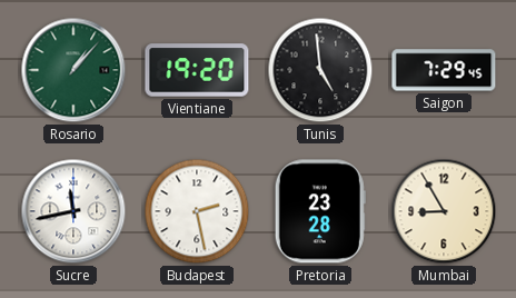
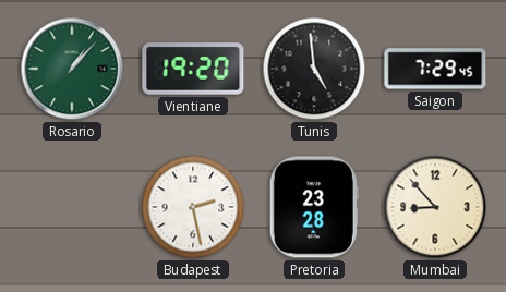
Sucre: 11:43 -> none (73, 211)
Mumbai: 8:55 -> 8:53 (435, 207)
